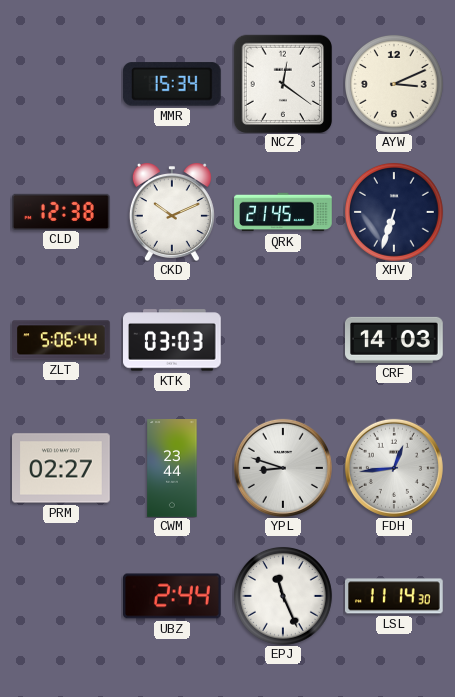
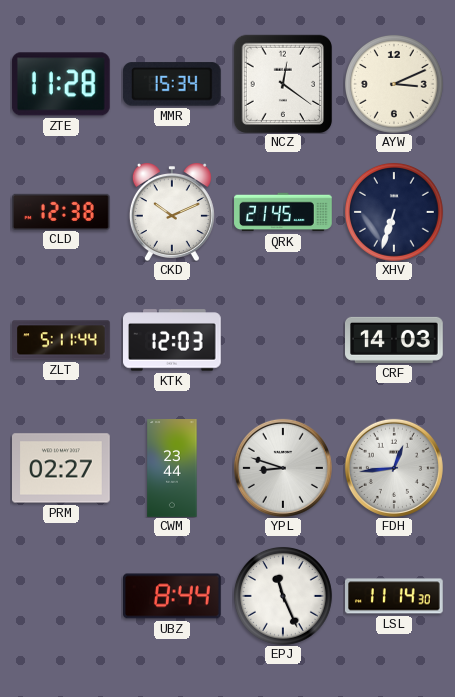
ZTE: none -> 11:28 (61, 84)
ZLT: 5:06 -> 5:11 (62, 340)
KTK: 03:03 -> 12:03 (173, 340)
UBZ: 2:44 -> 8:44 (173, 596)
